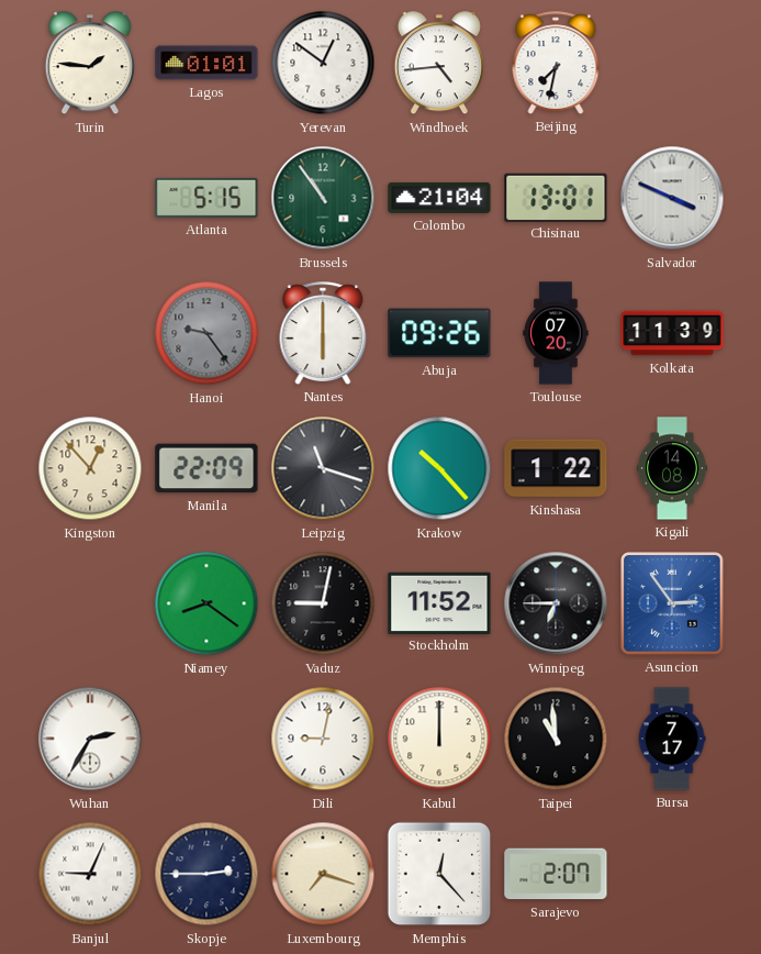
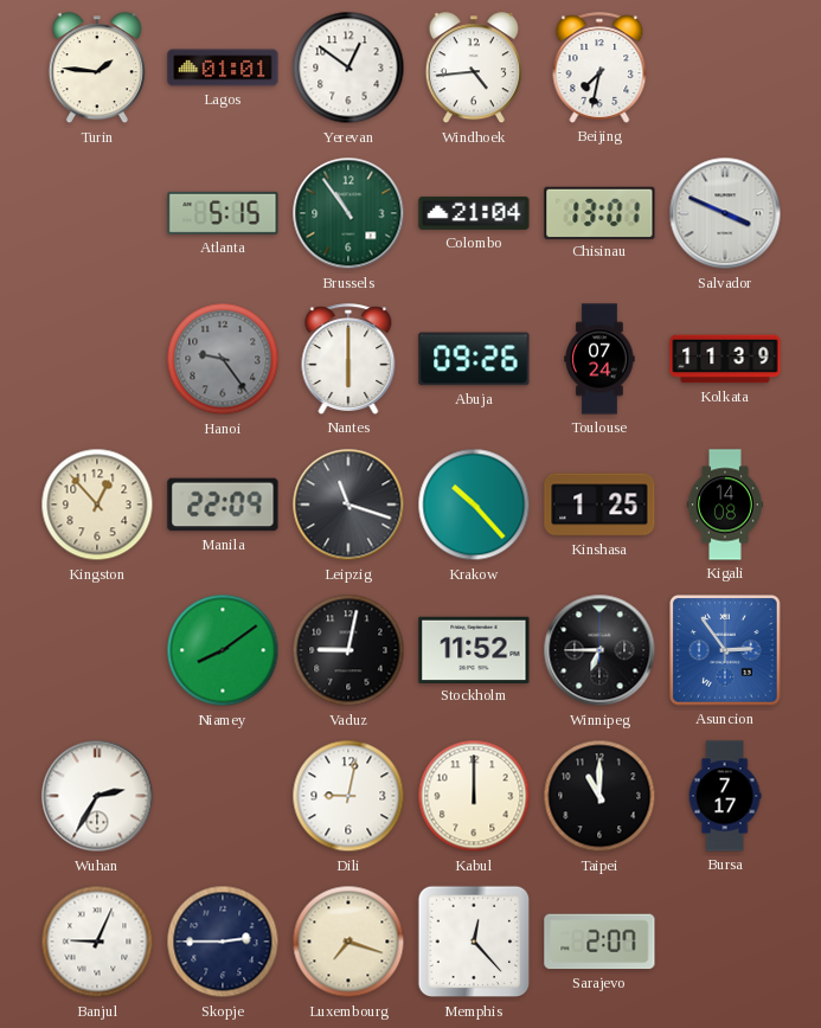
Toulouse: 07:20 -> 07:24 (599, 359)
Kinshasa: 1:22 -> 1:25 (599, 505)
Niamey: 8:21 -> 8:09 (223, 650)
Taipei: 10:59 -> 11:00 (599, 796)
